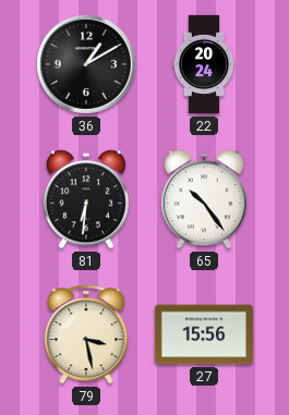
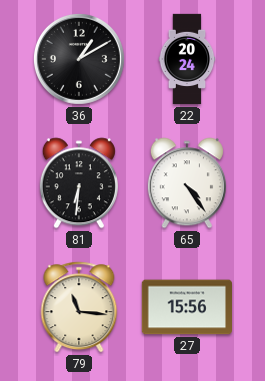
65: 10:24 -> 4:24 (187, 183)
79: 3:28 -> 11:16 (79, 307)
